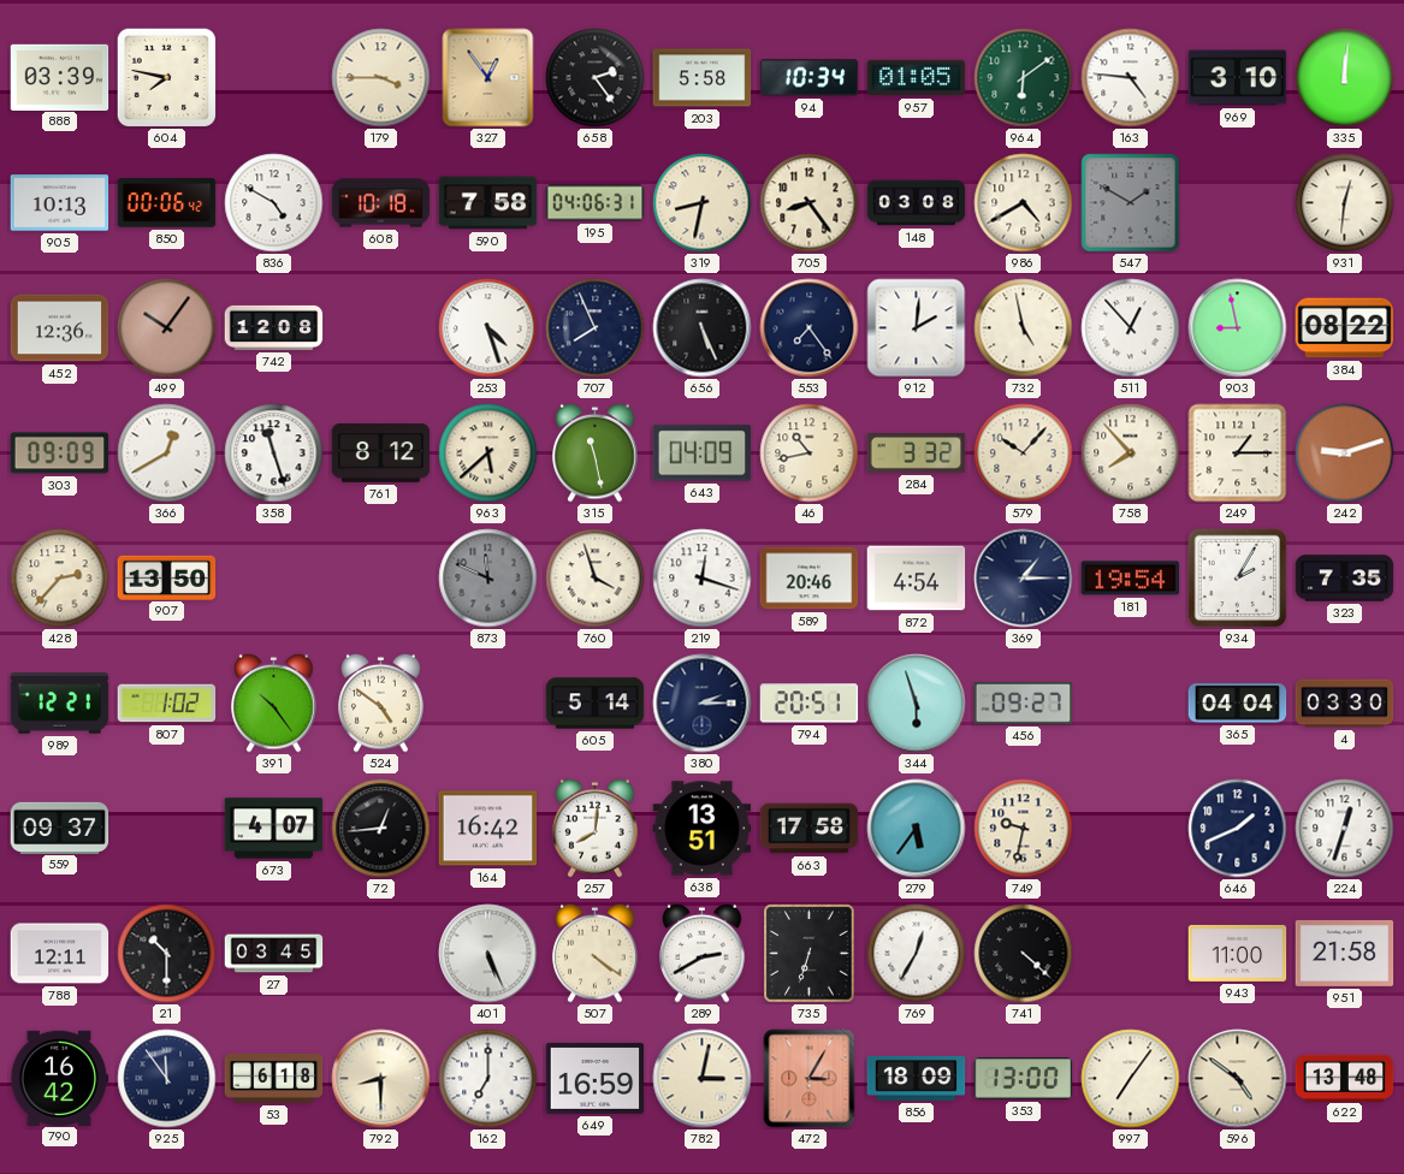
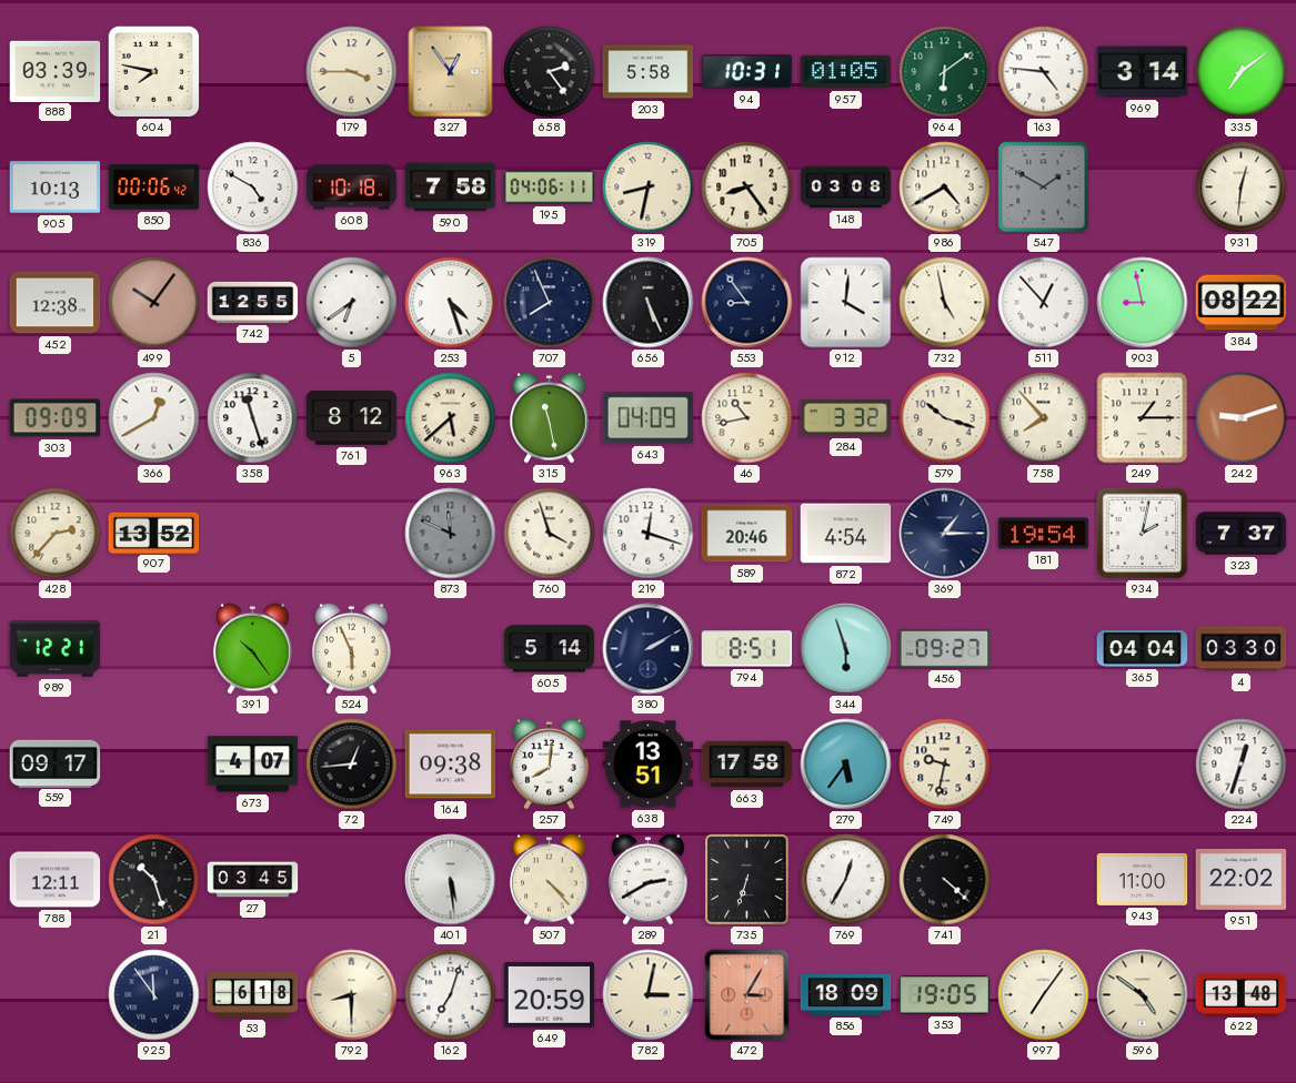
94: 10:34 -> 10:31 (747, 72)
969: 3:10 -> 3:14 (1143, 72)
335: 12:01 -> 7:09 (1242, 72)
195: 04:06:31 -> 04:06:11 (550, 188)
452: 12:36 -> 12:38 (56, 303)
742: 12:08 -> 12:55 (253, 302)
5: none -> 6:39 (352, 303)
553: 7:24 -> 8:54 (747, 303)
912: 2:01 -> 4:01 (846, 303)
579: 10:07 -> 10:18 (945, 418)
907: 13:50 -> 13:52 (154, 533)
934: 2:05 -> 2:02 (1142, 533)
323: 7:35 -> 7:37 (1242, 534)
807: 1:02 -> none (167, 704)
524: 4:51 -> 5:56 (352, 648)
380: 2:15 -> 2:10 (649, 649)
794: 20:51 -> 8:51 (747, 649)
559: 09:37 -> 09:17 (56, 763)
164: 16:42 -> 09:38 (451, 765)
646: 1:41 -> none (1238, 829)
21: 10:30 -> 10:27 (154, 880)
401: 5:26 -> 5:29 (451, 880)
507: 4:21 -> 4:23 (550, 879)
951: 21:58 -> 22:02 (1242, 879)
790: 16:42 -> none (59, 1078)
162: 7:00 -> 7:03 (451, 995)
649: 16:59 -> 20:59 (550, 994)
353: 13:00 -> 19:05 (945, 995)
